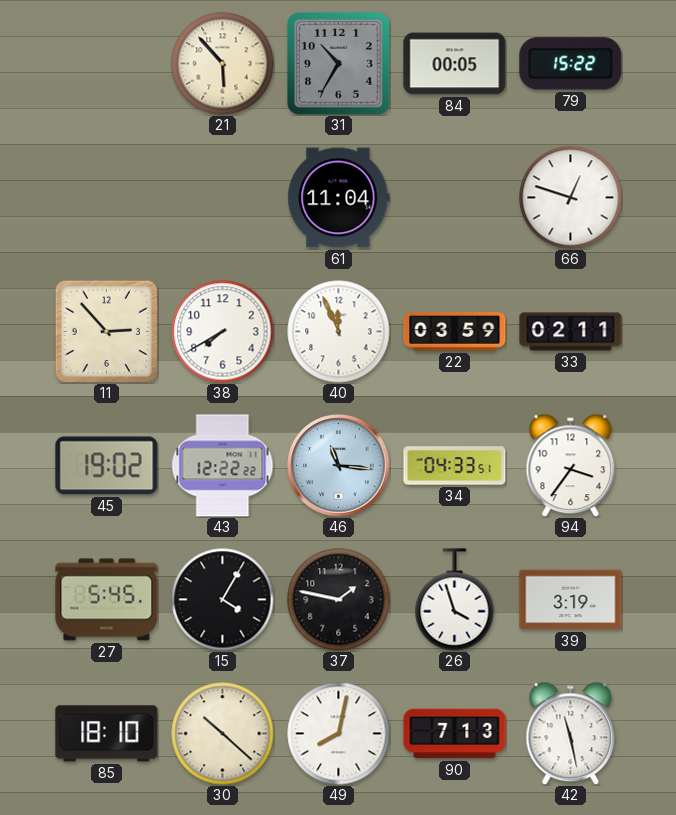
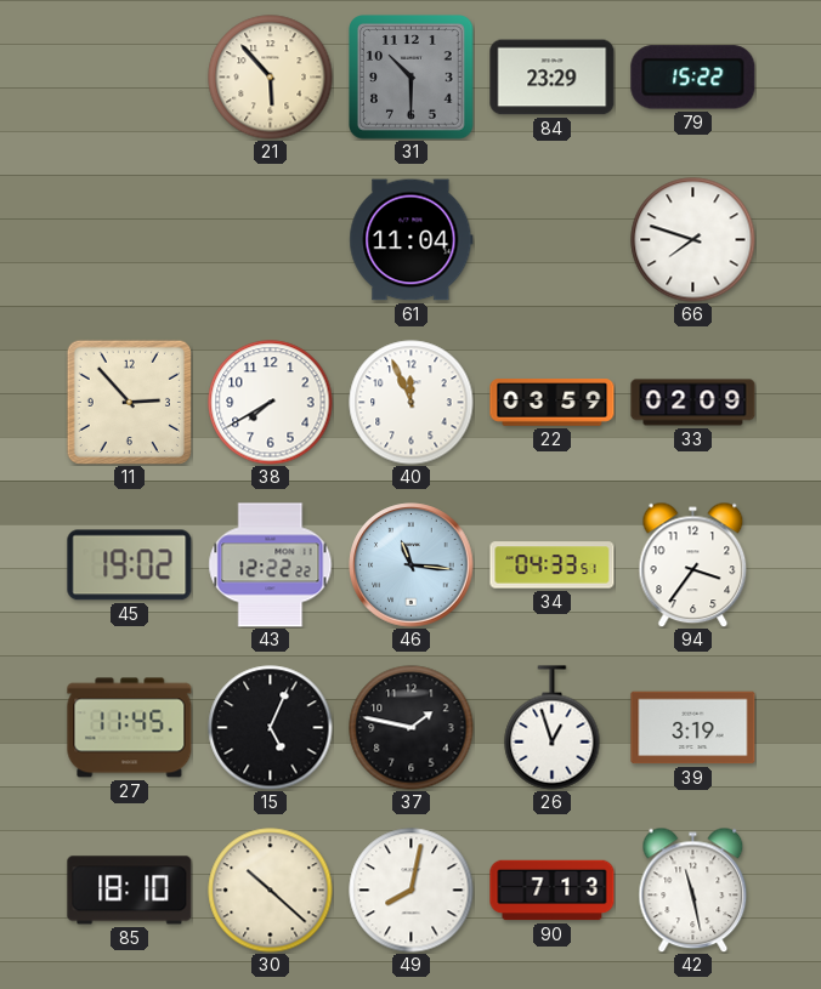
31: 10:35 -> 10:30 (412, 78)
84: 00:05 -> 23:29 (553, 78)
66: 12:48 -> 7:48 (693, 240)
33: 02:11 -> 02:09 (693, 403)
27: 5:45 -> 11:45 (130, 728)
15: 4:05 -> 5:04 (271, 728)
26: 3:57 -> 12:57 (553, 728)
